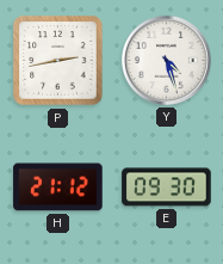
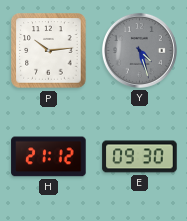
P: 2:43 -> 10:14 (49, 51)
Y dial: white -> grey (139, 50)
